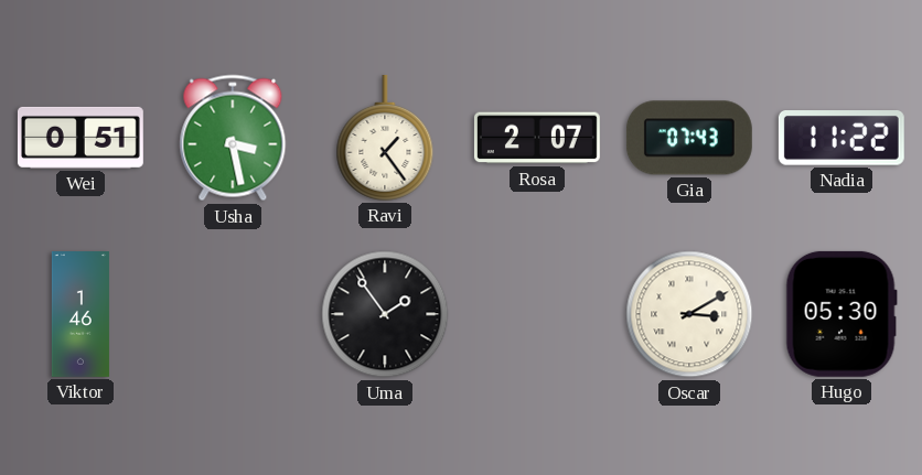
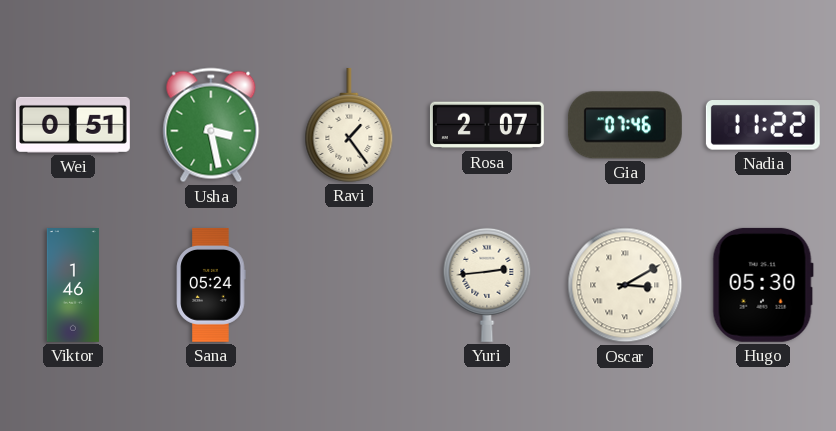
Gia: 07:43 -> 07:46 (625, 125)
Sana: none -> 05:24 (211, 285)
Uma: 1:54 -> none (385, 314)
Yuri: none -> 2:44 (487, 285)
